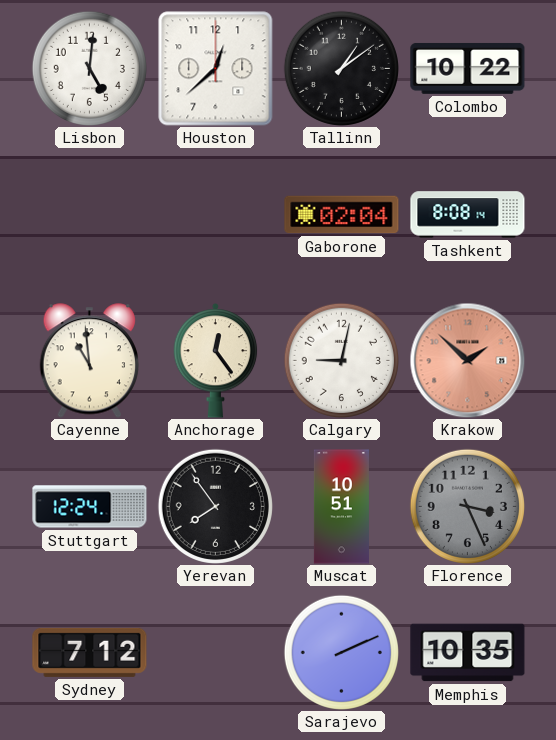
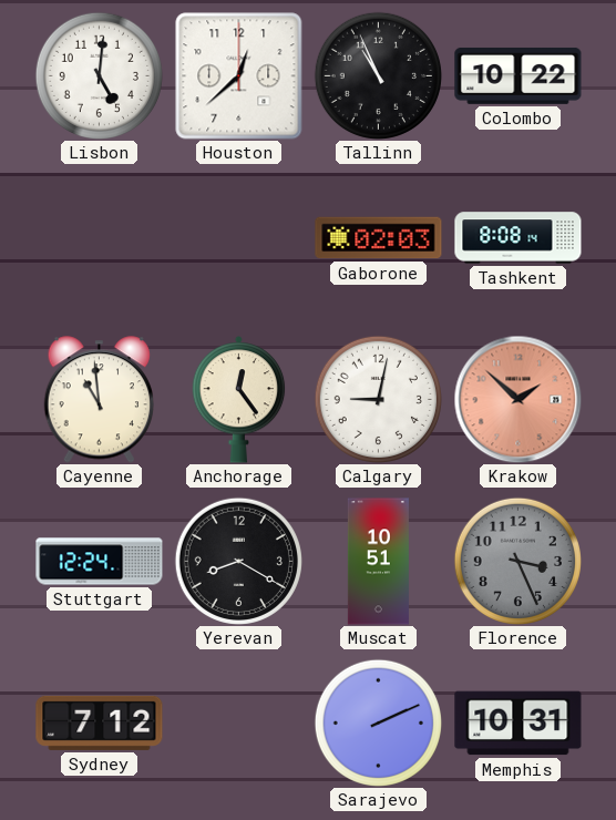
Tallinn: 1:09 -> 10:56 (378, 75)
Gaborone: 02:04 -> 02:03 (379, 238)
Yerevan: 7:54 -> 8:20 (238, 561)
Memphis: 10:35 -> 10:31 (519, 724)
